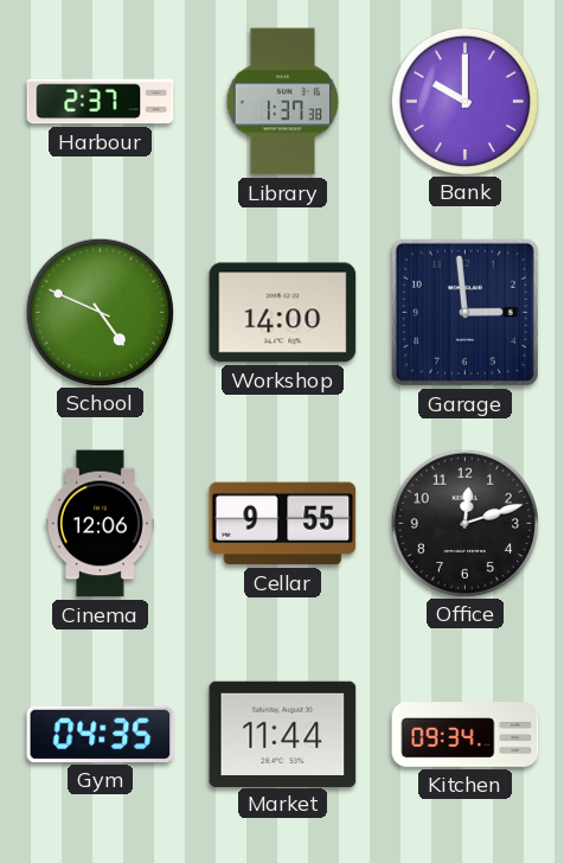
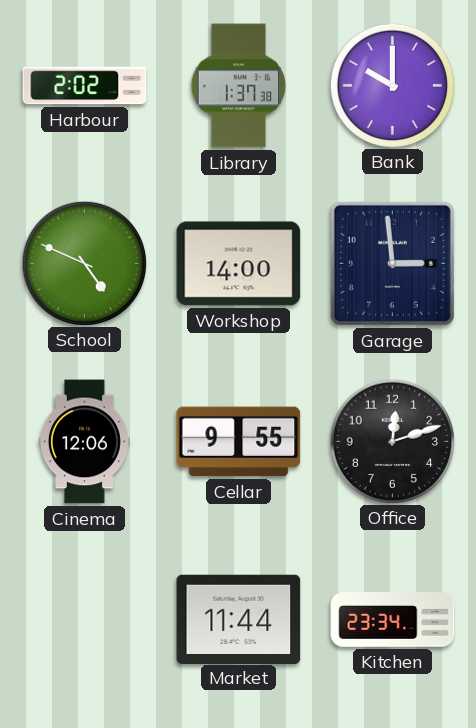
Harbour: 2:37 -> 2:02 (85, 86)
Gym: 04:35 -> none (101, 734)
Kitchen: 09:34 -> 23:34 (393, 620)
